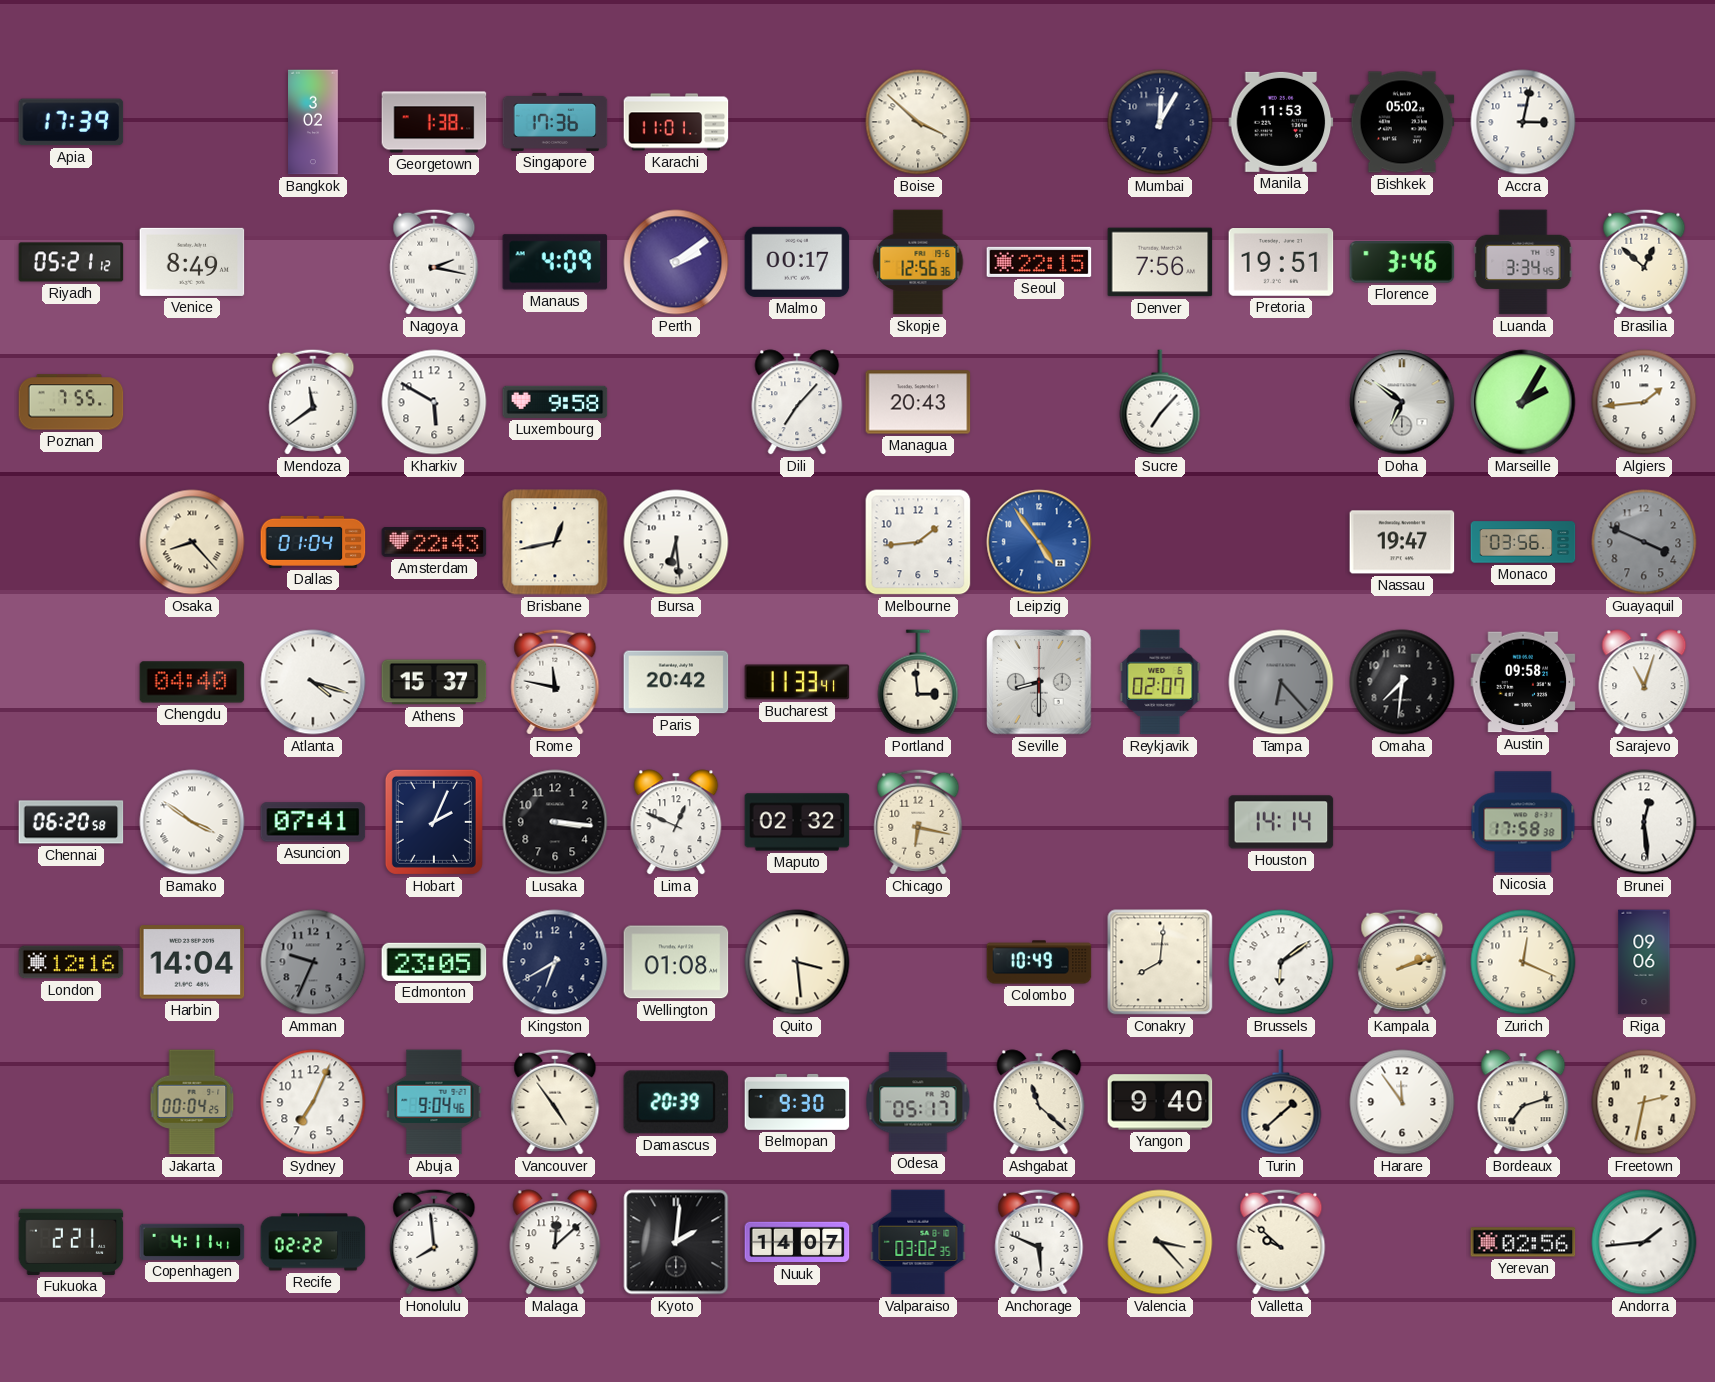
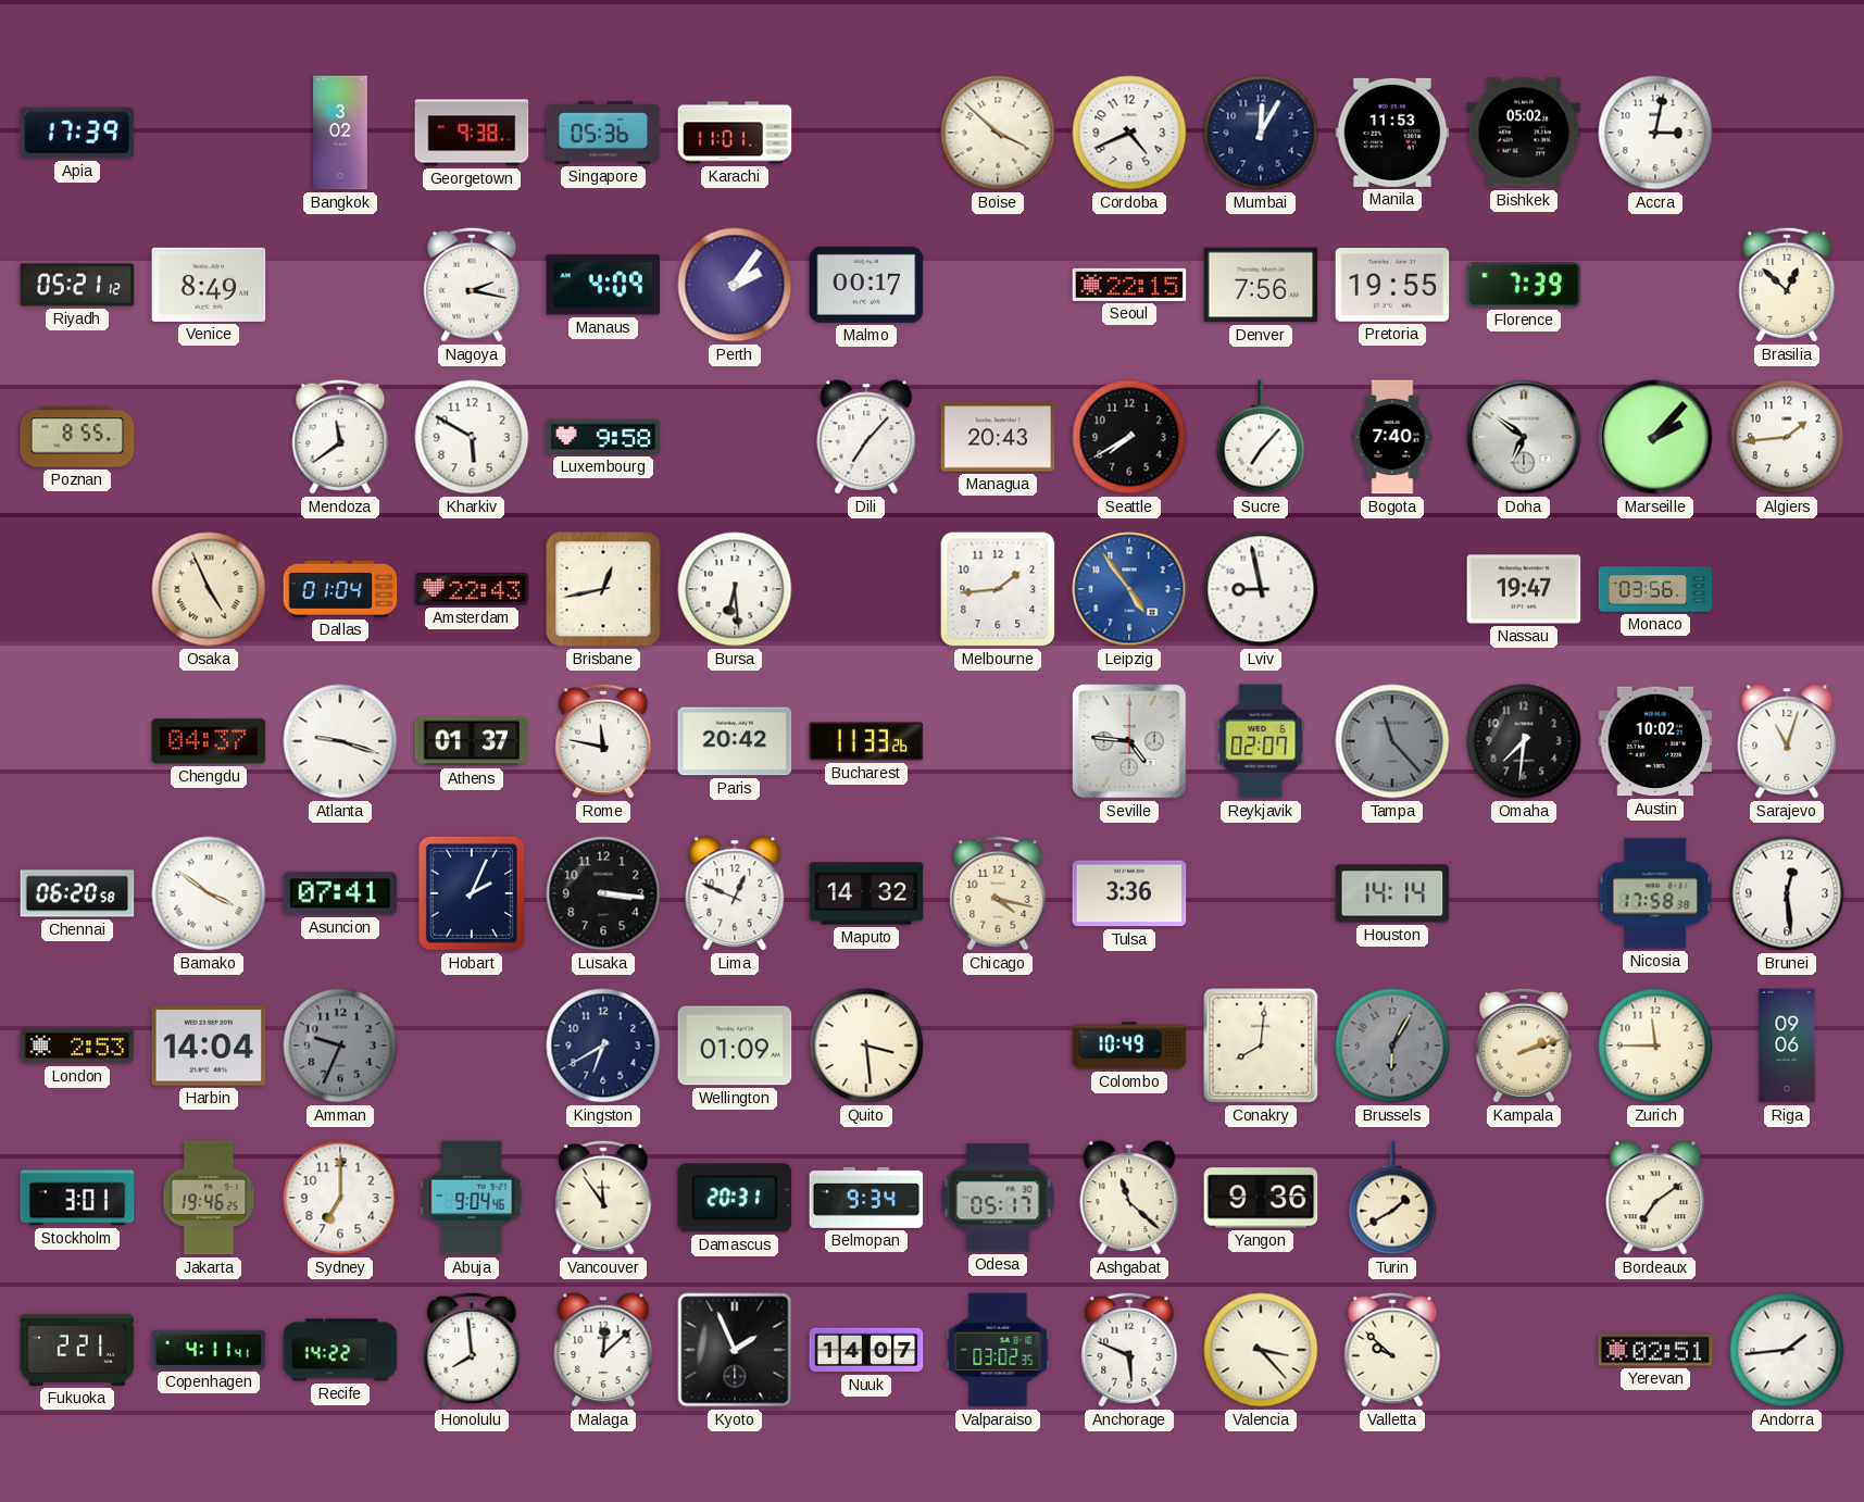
Georgetown: 1:38 -> 9:38 (472, 133)
Singapore: 17:36 -> 05:36 (603, 133)
Cordoba: none -> 4:41 (1129, 133)
Perth: 2:09 -> 2:06 (735, 285)
Skopje: 12:56 -> none (918, 262)
Pretoria: 19:51 -> 19:55 (1392, 286)
Florence: 3:46 -> 7:39 (1524, 285)
Luanda: 3:34 -> none (1523, 262)
Poznan: 7:55 -> 8:55 (77, 437)
Seattle: none -> 7:40 (1129, 437)
Bogota: none -> 7:40 (1392, 437)
Marseille: 2:05 -> 2:07 (1655, 437)
Osaka: 8:23 -> 4:56 (209, 589)
Lviv: none -> 8:58 (1261, 589)
Guayaquil: 3:49 -> none (1644, 542)
Chengdu: 04:40 -> 04:37 (209, 741)
Atlanta: 4:18 -> 9:18 (340, 741)
Athens: 15:37 -> 01:37 (472, 741)
Bucharest: 11:33:41 -> 11:33:26 (866, 741)
Portland: 2:59 -> none (918, 682)
Seville: 8:30 -> 4:46 (1129, 741)
Tampa: 6:23 -> 11:23 (1392, 741)
Austin: 09:58 -> 10:02 (1655, 741)
Maputo: 02:32 -> 14:32 (866, 893)
Chicago: 6:17 -> 4:17 (998, 893)
Tulsa: none -> 3:36 (1129, 893)
London: 12:16 -> 2:53 (77, 1046)
Edmonton: 23:05 -> none (434, 962)
Wellington: 01:08 -> 01:09 (735, 1046)
Brussels: 6:09 -> 6:05 (1392, 1046)
Brussels dial: white -> grey (1392, 1046)
Zurich: 12:19 -> 11:45 (1655, 1046)
Stockholm: none -> 3:01 (77, 1198)
Jakarta: 00:04 -> 19:46 (209, 1198)
Sydney: 7:04 -> 7:00 (340, 1198)
Vancouver: 4:54 -> 11:54 (603, 1198)
Damascus: 20:39 -> 20:31 (735, 1198)
Belmopan: 9:30 -> 9:34 (866, 1198)
Yangon: 9:40 -> 9:36 (1261, 1198)
Turin: 1:38 -> 1:40 (1392, 1198)
Harare: 11:54 -> none (1402, 1102)
Bordeaux: 7:12 -> 7:09 (1655, 1198)
Freetown: 2:32 -> none (1644, 1102)
Recife: 02:22 -> 14:22 (340, 1350)
Kyoto: 2:01 -> 1:56 (735, 1350)
Yerevan: 02:56 -> 02:51 (1655, 1350)
